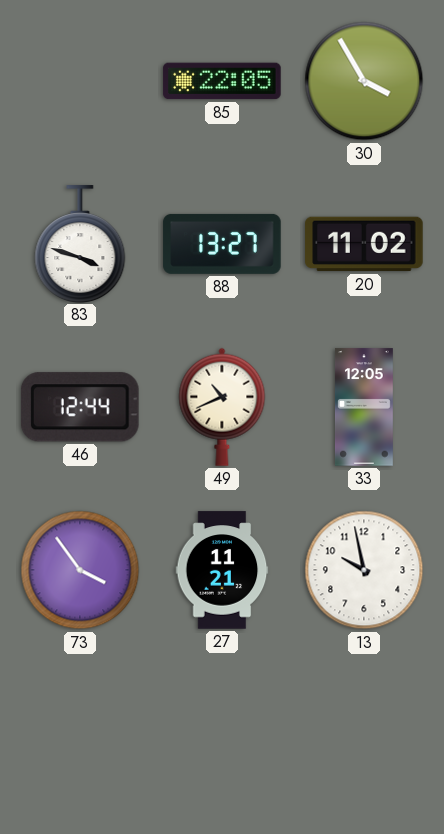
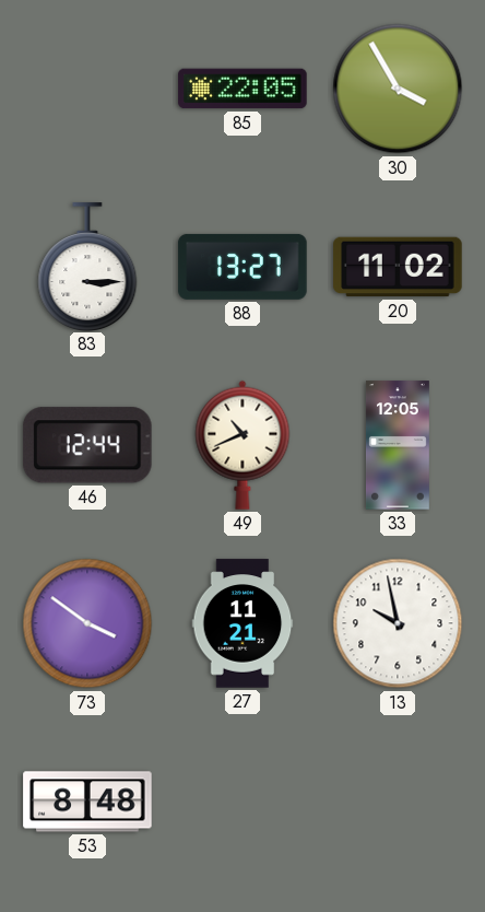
83: 3:48 -> 3:15 (87, 267)
73: 3:54 -> 3:51 (87, 623)
53: none -> 8:48 (87, 802)
